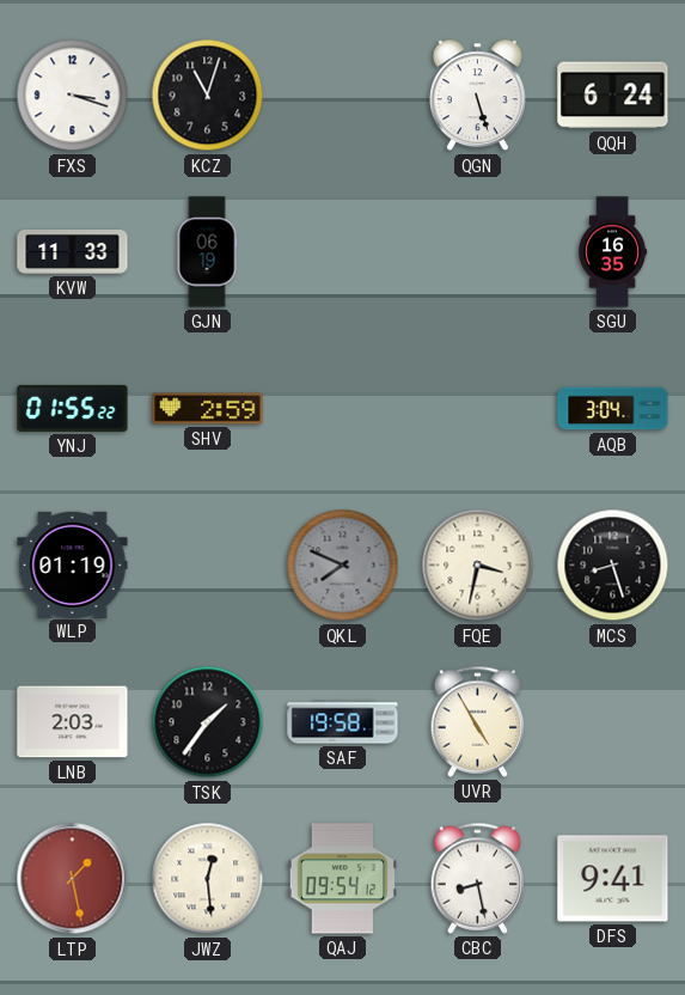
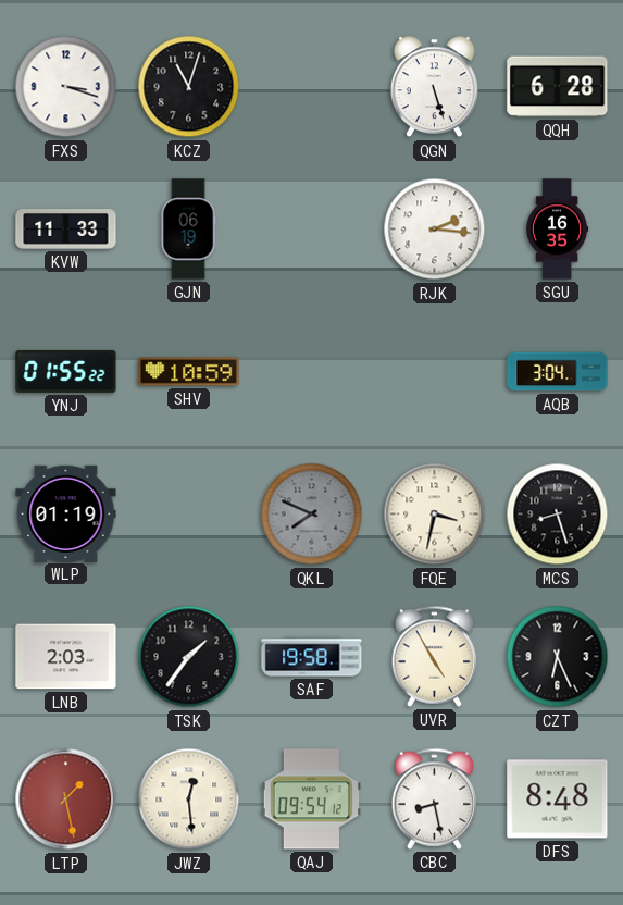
QQH: 6:24 -> 6:28 (558, 87)
RJK: none -> 2:16 (435, 230)
SHV: 2:59 -> 10:59 (189, 372)
CZT: none -> 6:26 (558, 657)
DFS: 9:41 -> 8:48 (558, 799)
